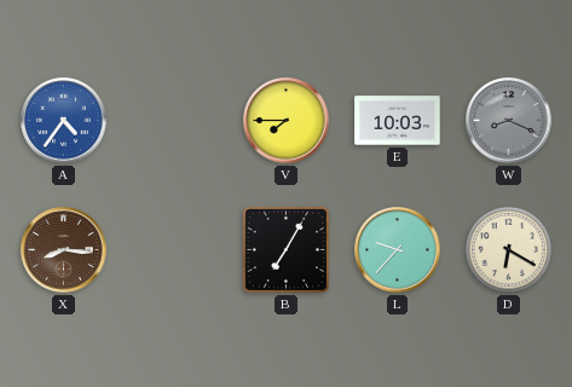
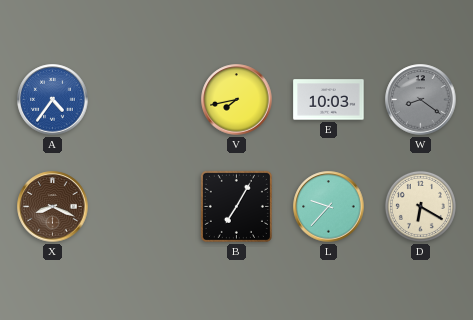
V: 7:45 -> 7:43 (237, 100)
W: 8:19 -> 8:21 (421, 100)
X: 8:16 -> 8:19 (53, 207)
